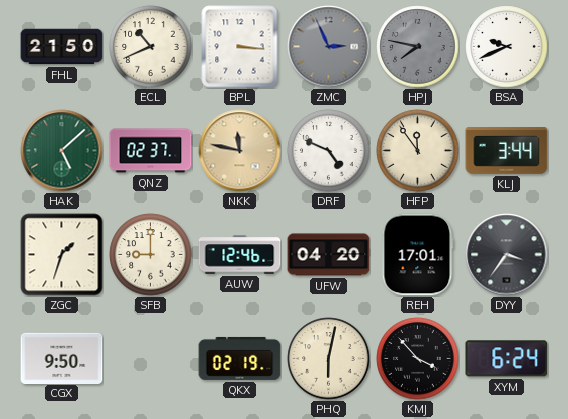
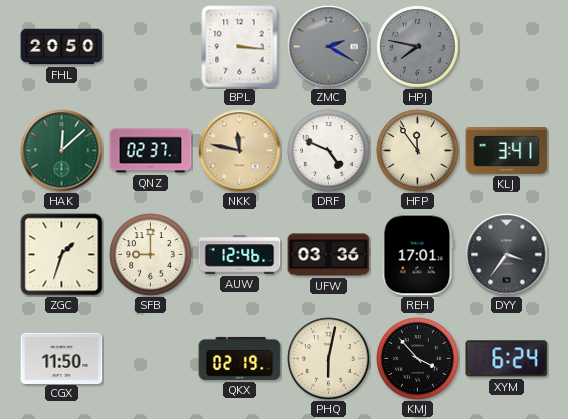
FHL: 21:50 -> 20:50 (62, 47)
ECL: 10:41 -> none (151, 47)
ZMC: 2:56 -> 2:20 (329, 47)
BSA: 9:41 -> none (507, 47)
HAK: 5:08 -> 12:08 (62, 151)
KLJ: 3:44 -> 3:41 (507, 151)
UFW: 04:20 -> 03:36 (329, 255)
CGX: 9:50 -> 11:50 (62, 358)
